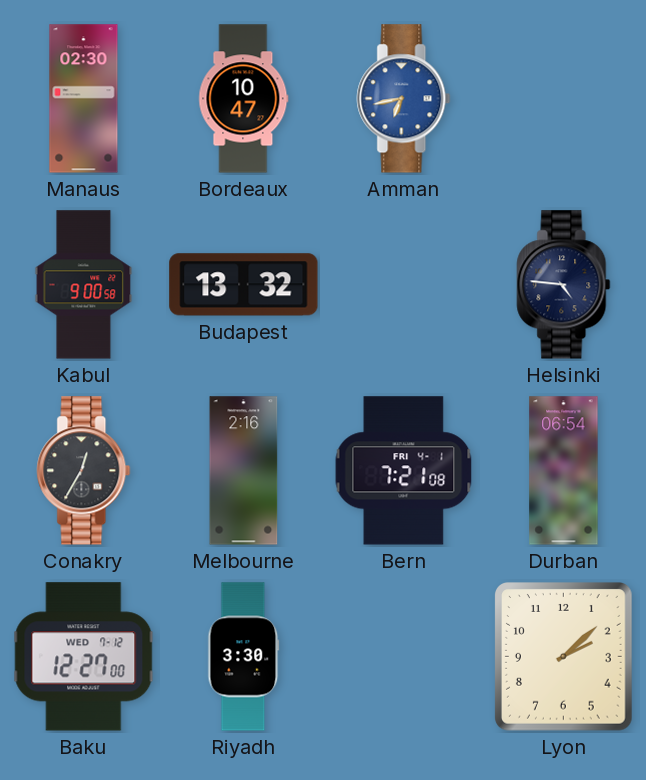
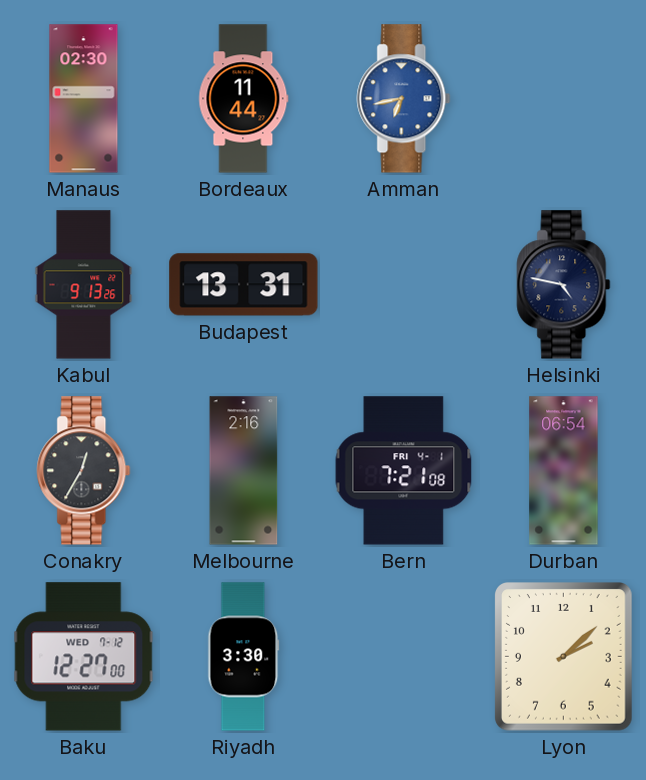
Bordeaux: 10:47 -> 11:44 (244, 99)
Kabul: 9:00 -> 9:13 (84, 285)
Budapest: 13:32 -> 13:31 (244, 285)
Helsinki: 4:46 -> 4:47 (564, 285)
